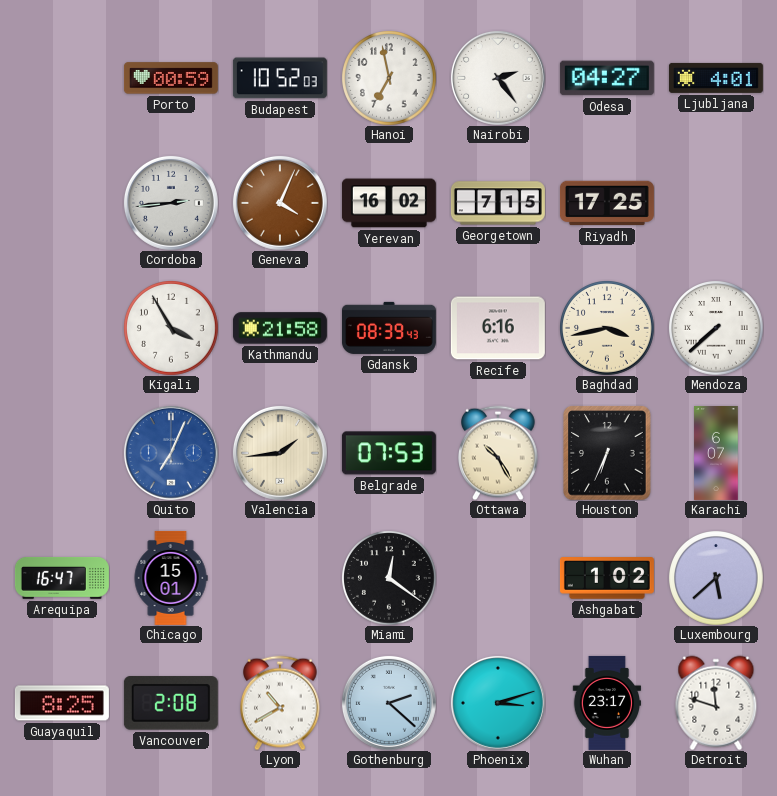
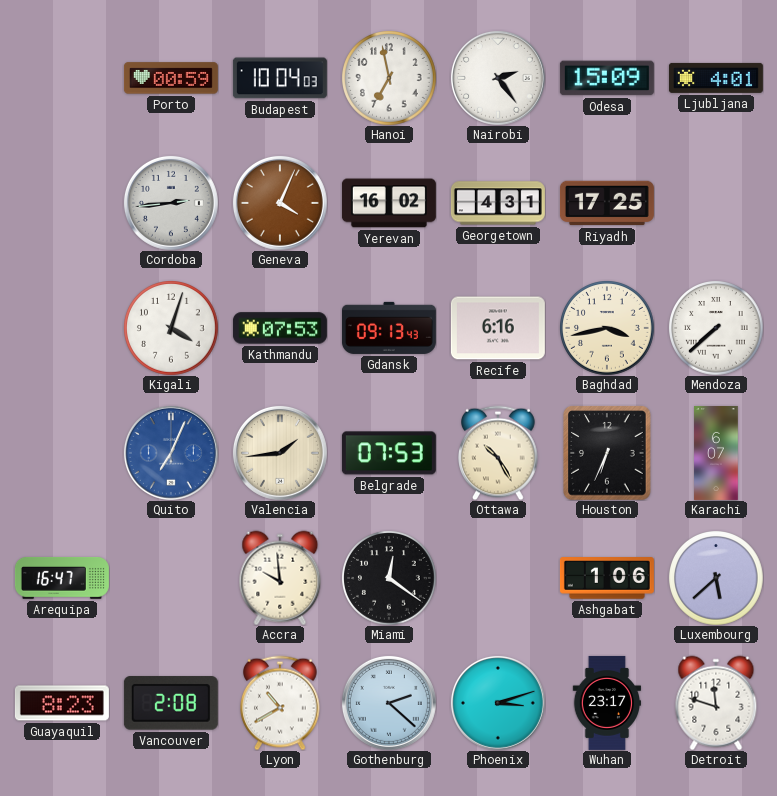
Budapest: 10:52 -> 10:04 (280, 78)
Odesa: 04:27 -> 15:09 (607, 78)
Georgetown: 7:15 -> 4:31 (498, 203)
Kigali: 3:55 -> 4:03 (171, 328)
Kathmandu: 21:58 -> 07:53 (280, 328)
Gdansk: 08:39 -> 09:13 (389, 328)
Chicago: 15:01 -> none (171, 578)
Accra: none -> 9:59 (280, 578)
Ashgabat: 1:02 -> 1:06 (607, 578)
Guayaquil: 8:25 -> 8:23 (62, 703)
